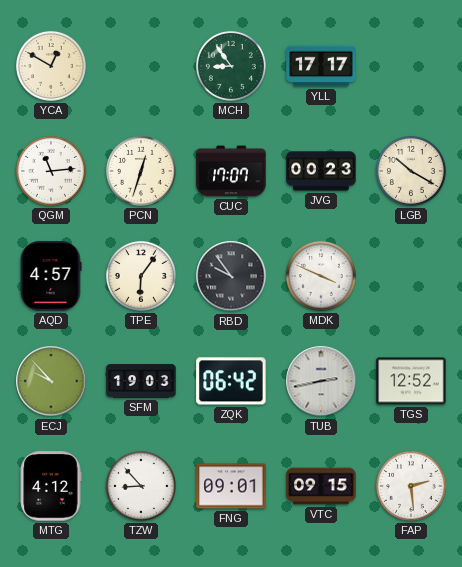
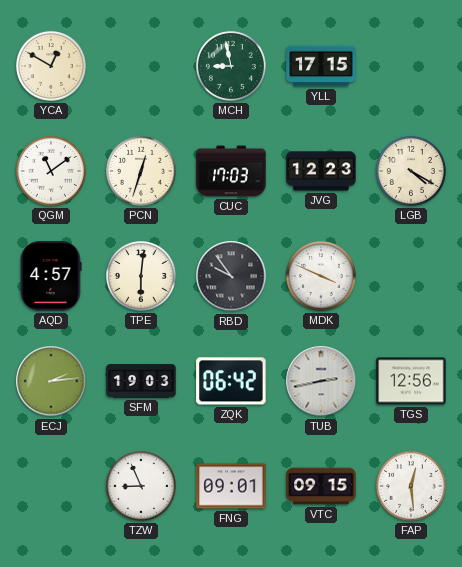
MCH: 8:54 -> 8:58 (231, 66)
YLL: 17:17 -> 17:15 (321, 66)
QGM: 11:14 -> 11:09 (51, 171)
CUC: 17:07 -> 17:03 (231, 171)
JVG: 00:23 -> 12:23 (321, 171)
LGB: 10:20 -> 4:20 (411, 171)
TPE: 6:06 -> 6:01 (141, 276)
ECJ: 9:53 -> 2:14 (51, 381)
TGS: 12:52 -> 12:56 (411, 381)
MTG: 4:12 -> none (51, 486)
TZW: 8:53 -> 8:56 (141, 486)
FAP: 2:29 -> 12:29 (411, 486)
